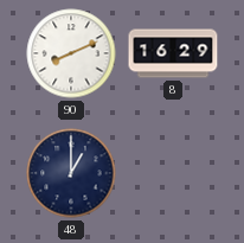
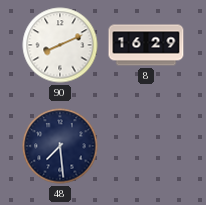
48: 1:00 -> 7:29 (60, 146)
